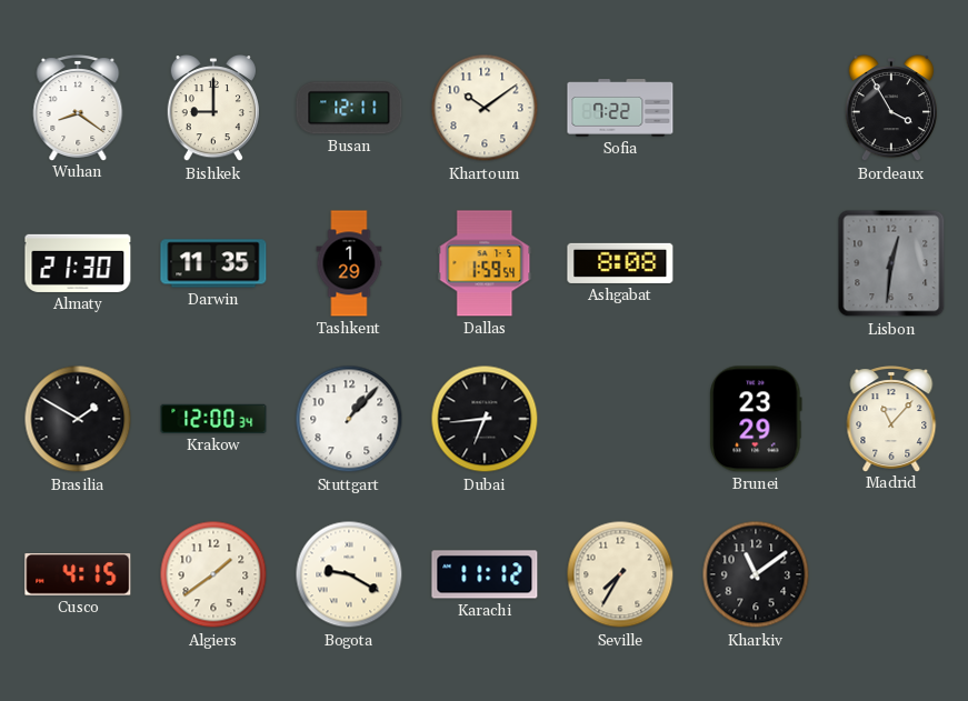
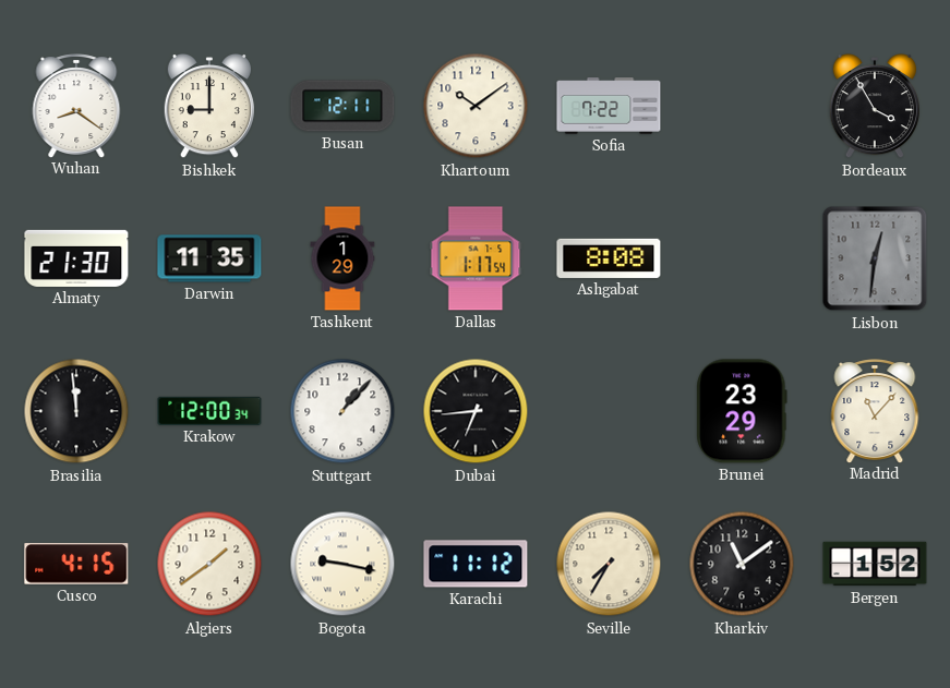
Dallas: 1:59 -> 1:17 (476, 258)
Brasilia: 1:50 -> 11:59 (76, 411)
Bogota: 9:20 -> 9:17 (342, 564)
Bergen: none -> 1:52 (875, 564)
